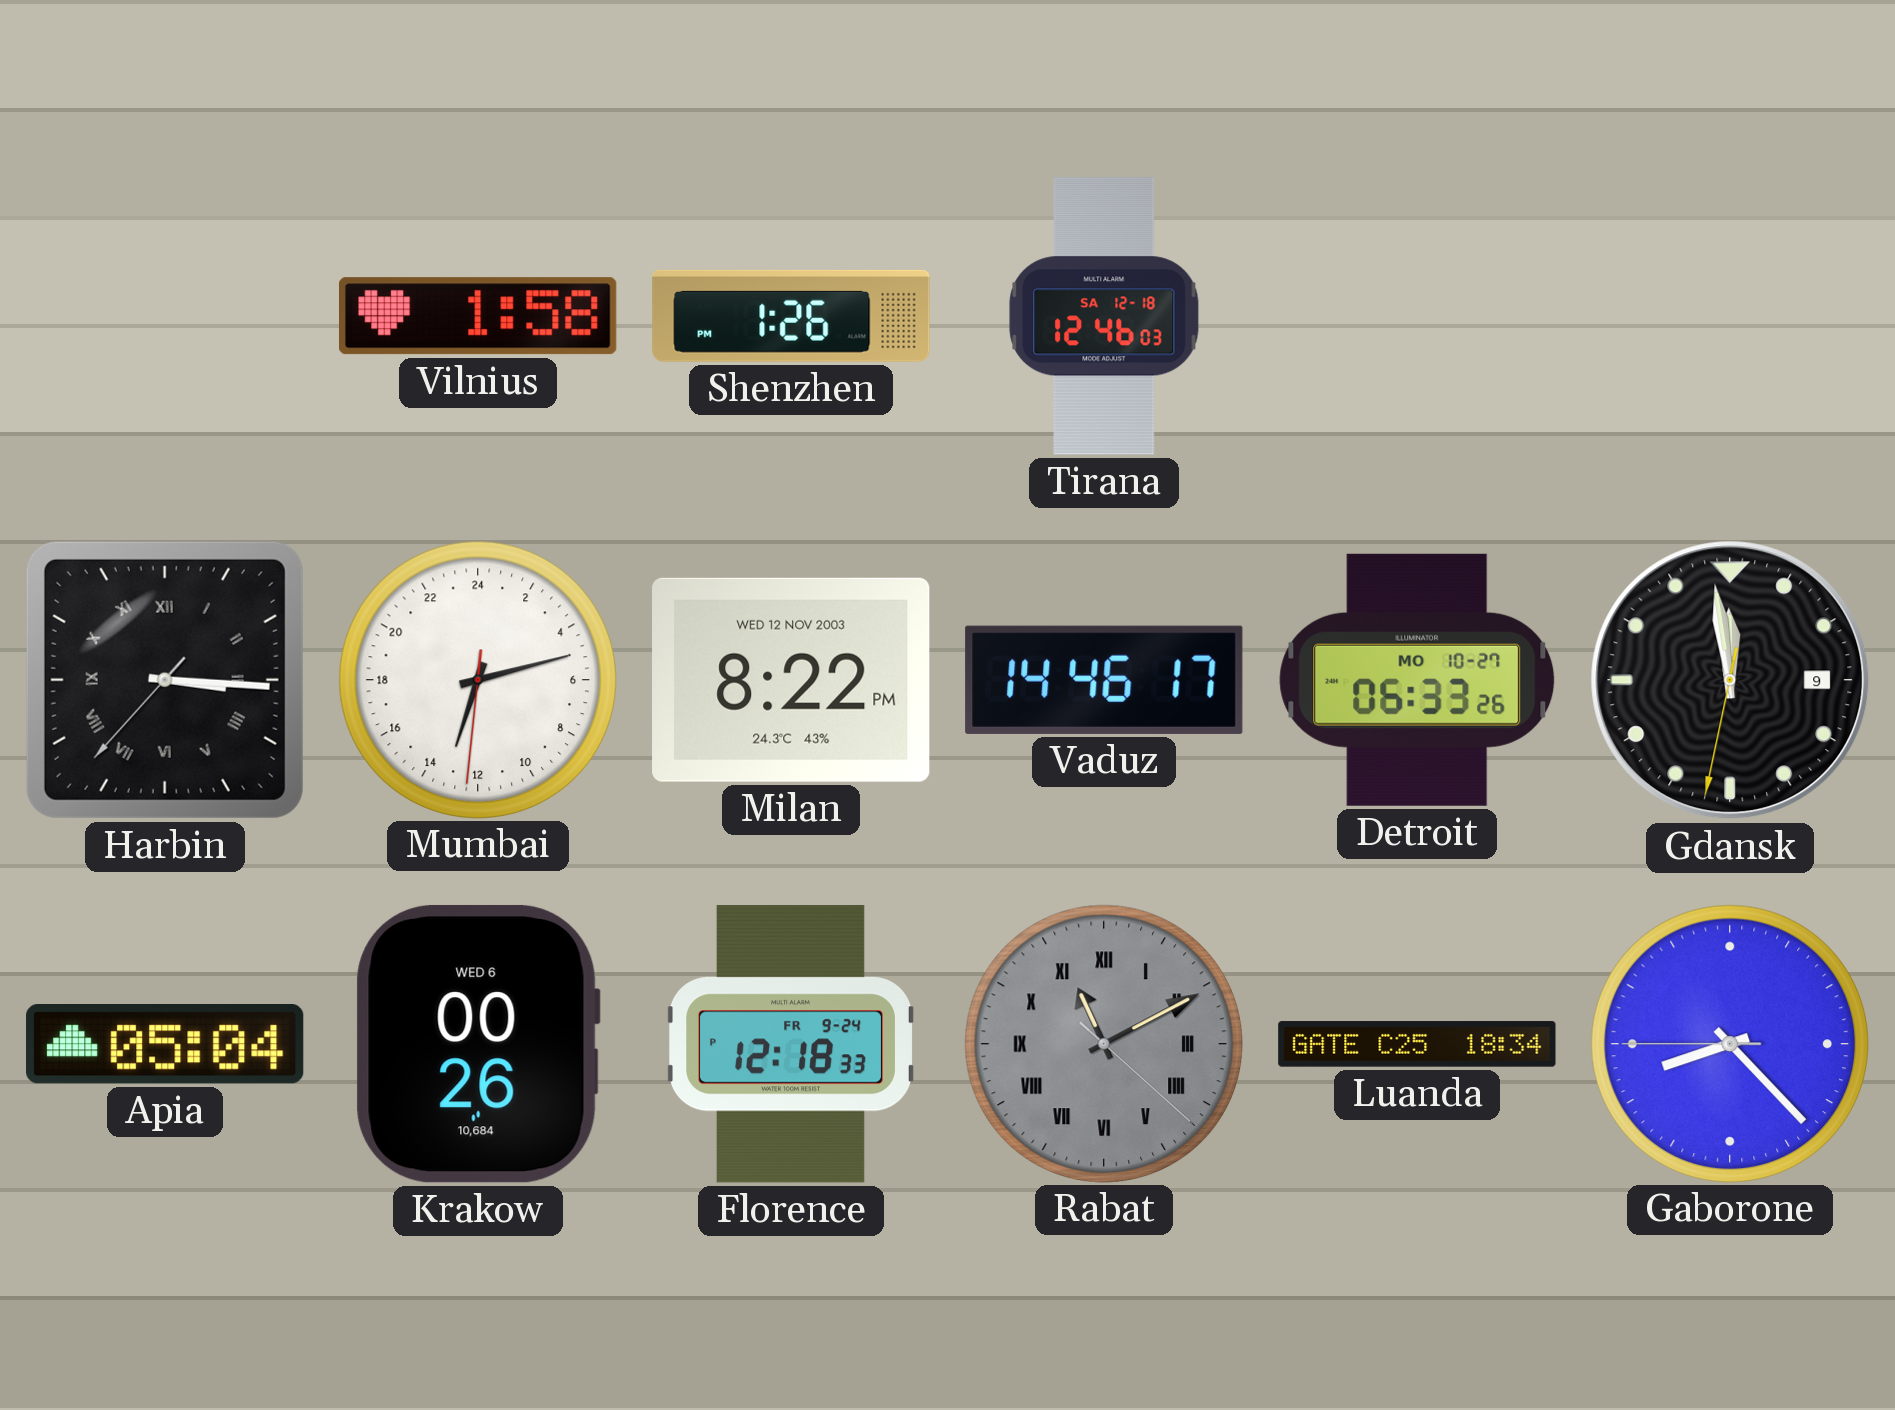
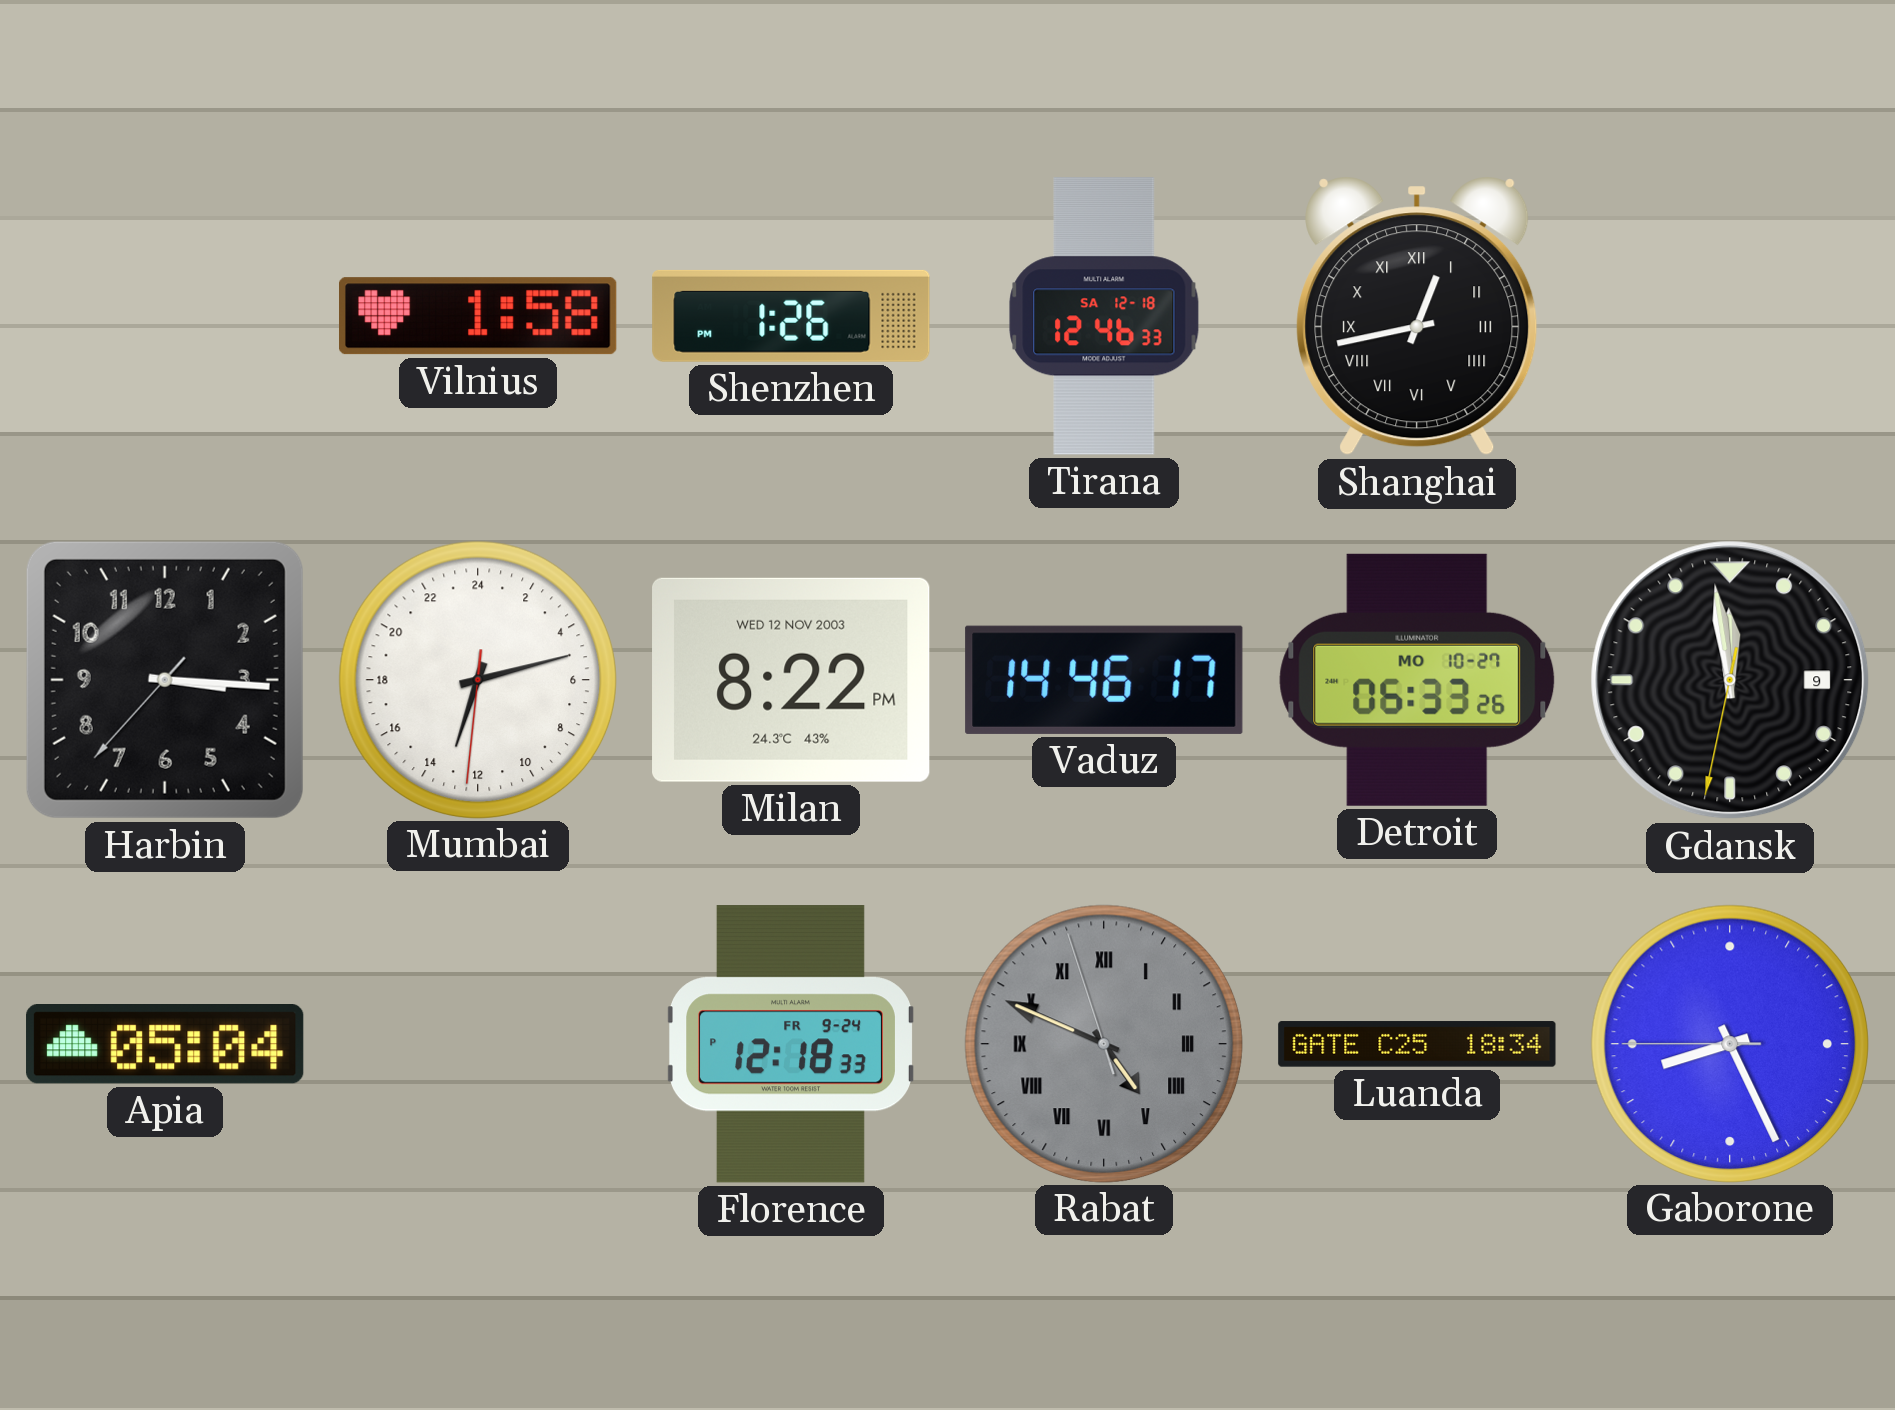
Tirana: 12:46:03 -> 12:46:33 (1104, 316)
Shanghai: none -> 12:43 (1417, 316)
Harbin numerals: Roman -> Arabic (165, 680)
Krakow: 00:26 -> none (478, 1044)
Rabat: 11:10 -> 4:48 (1103, 1043)
Gaborone: 8:22 -> 8:25 (1729, 1043)
